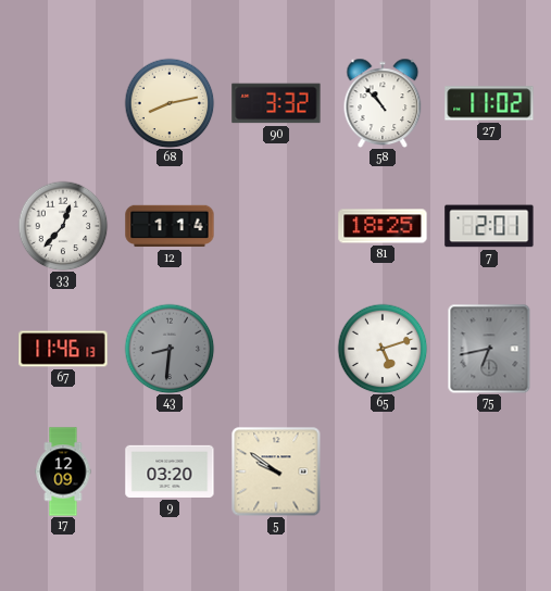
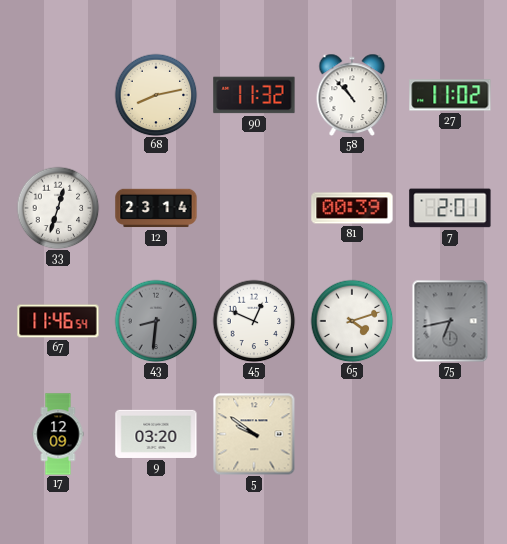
90: 3:32 -> 11:32 (254, 95)
33: 12:37 -> 12:33 (58, 208)
12: 1:14 -> 23:14 (156, 208)
81: 18:25 -> 00:39 (352, 208)
67: 11:46:13 -> 11:46:54 (58, 321)
45: none -> 12:49 (254, 321)
65: 5:12 -> 4:12 (352, 321)
